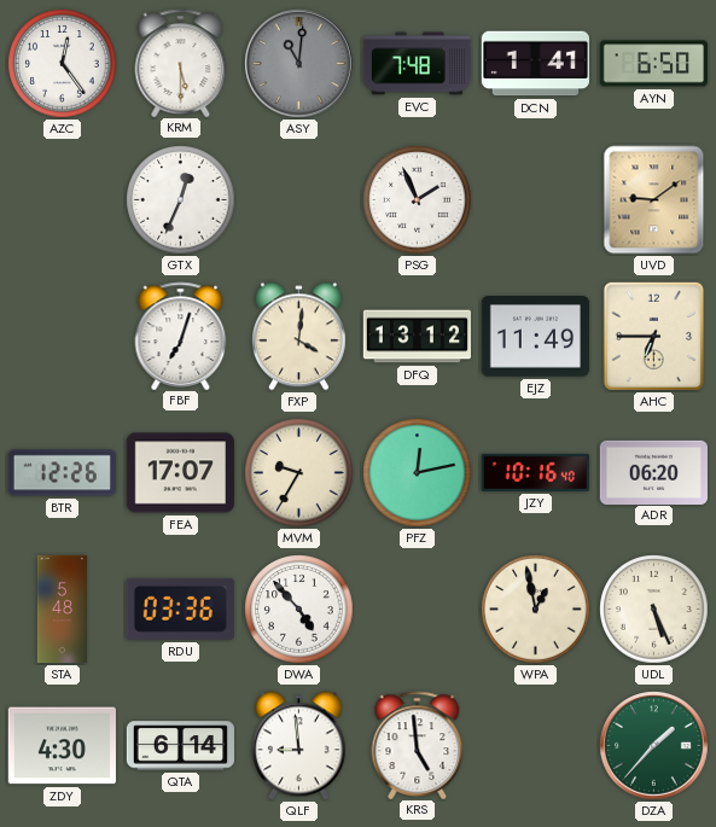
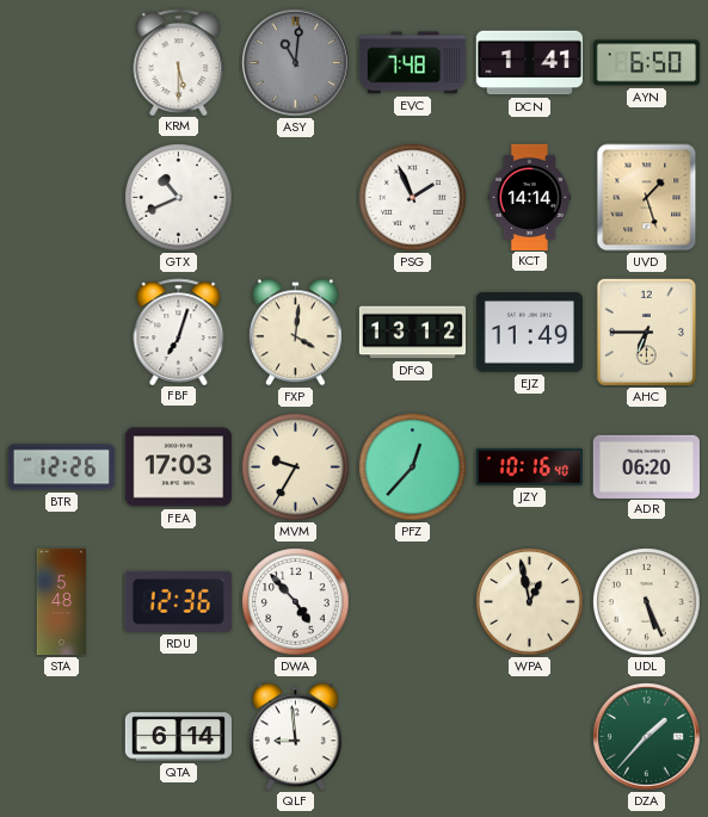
AZC: 12:24 -> none (63, 64)
GTX: 12:34 -> 10:41 (179, 198)
KCT: none -> 14:14 (530, 197)
UVD: 9:09 -> 1:27 (647, 198)
FEA: 17:07 -> 17:03 (178, 468)
PFZ: 12:13 -> 12:37 (413, 468)
RDU: 03:36 -> 12:36 (178, 601)
ZDY: 4:30 -> none (62, 746)
KRS: 4:59 -> none (418, 745)
